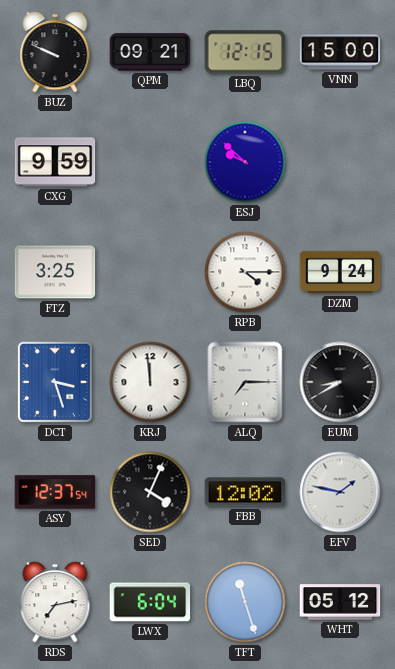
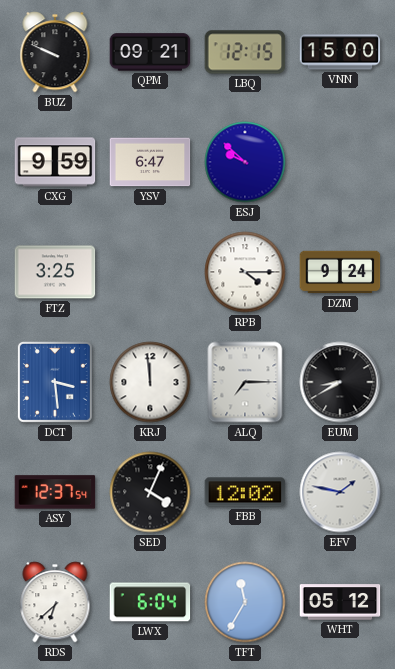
YSV: none -> 6:47 (150, 162)
DCT: 3:27 -> 3:29 (55, 382)
RDS: 7:13 -> 6:38 (55, 602)
TFT: 11:27 -> 11:35 (245, 602)
